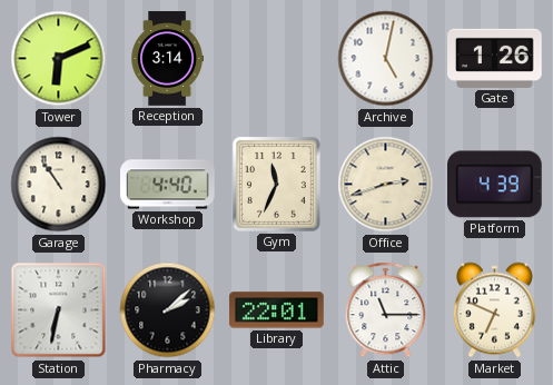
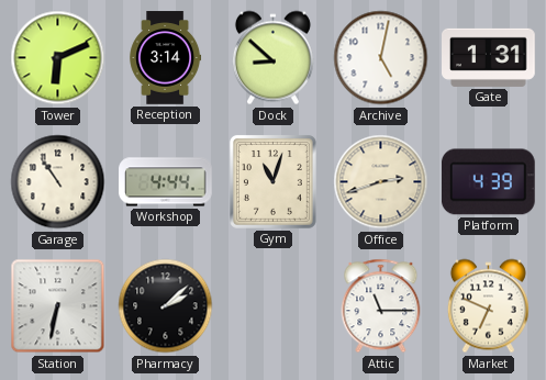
Dock: none -> 8:52 (272, 58)
Gate: 1:26 -> 1:31 (489, 57)
Workshop: 4:40 -> 4:44 (166, 182)
Gym: 11:34 -> 11:03 (272, 181)
Library: 22:01 -> none (277, 310)
